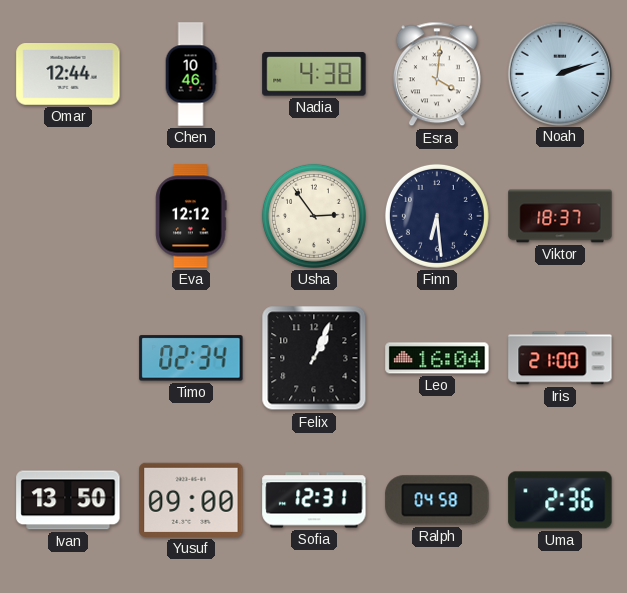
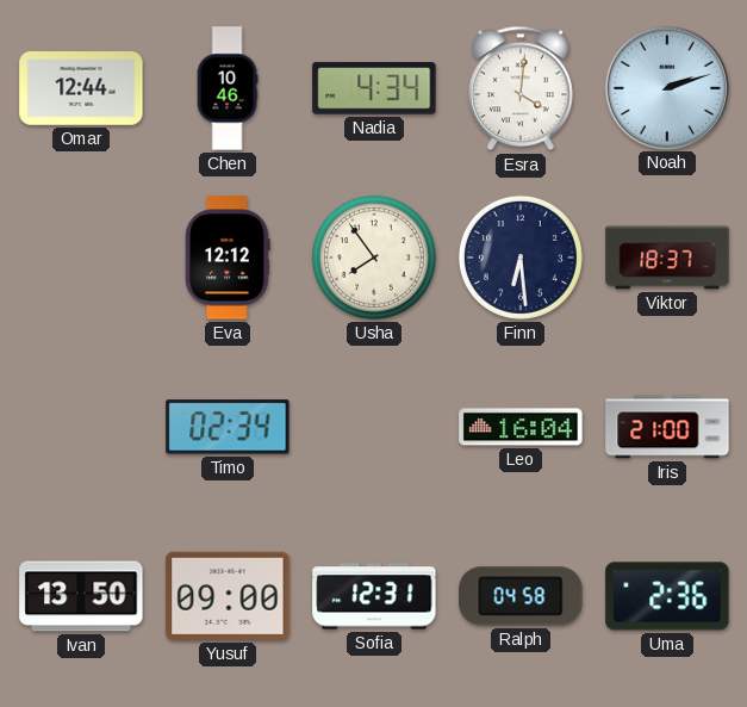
Nadia: 4:38 -> 4:34 (374, 88)
Usha: 2:54 -> 7:54 (374, 258)
Felix: 1:04 -> none (314, 358)
